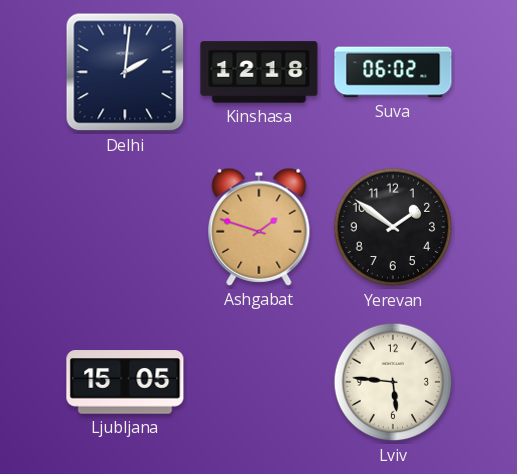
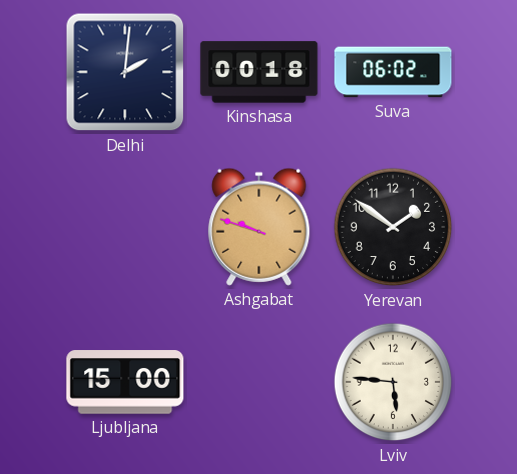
Kinshasa: 12:18 -> 00:18 (259, 72)
Ashgabat: 1:48 -> 9:48 (259, 227)
Ljubljana: 15:05 -> 15:00 (125, 382)
